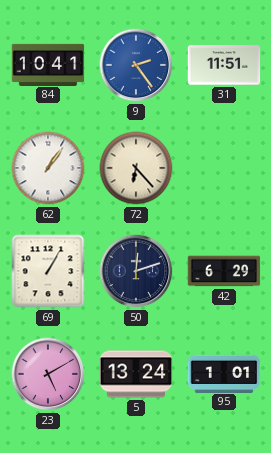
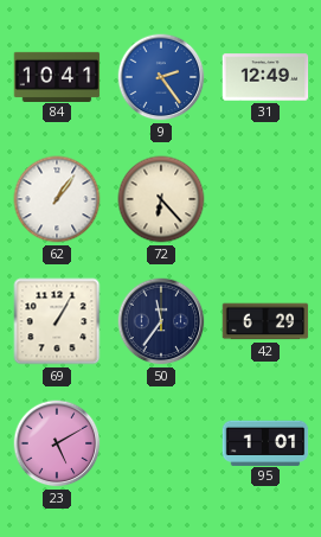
31: 11:51 -> 12:49 (265, 77)
50: 12:12 -> 11:36 (161, 321)
5: 13:24 -> none (136, 374)
